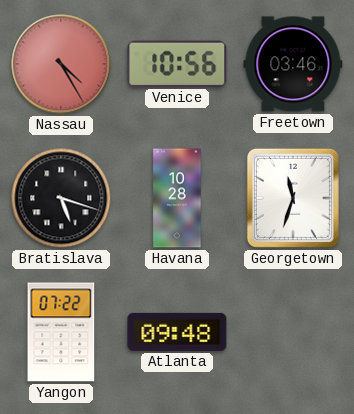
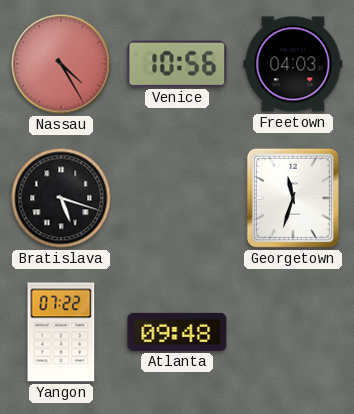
Freetown: 03:46 -> 04:03 (293, 64)
Havana: 10:28 -> none (177, 198)
